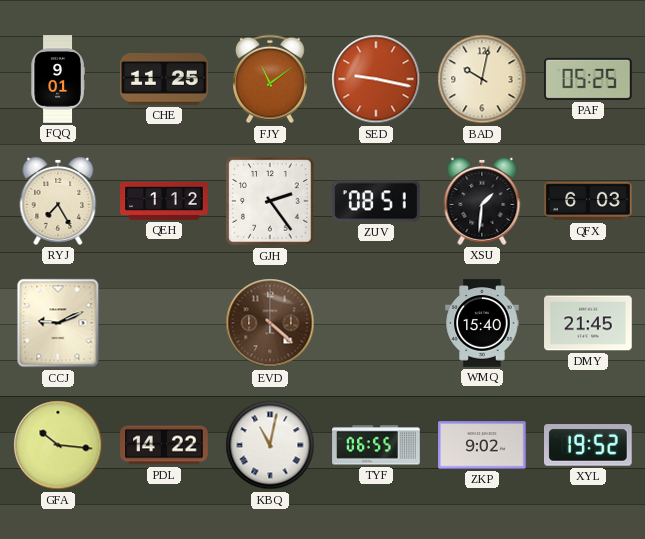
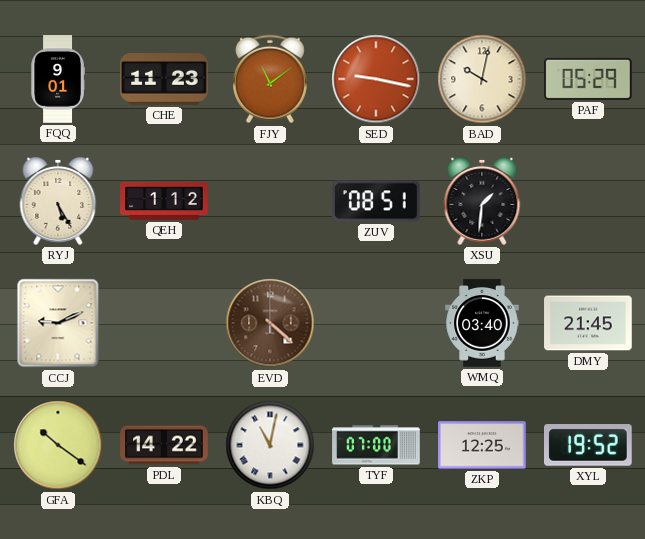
CHE: 11:25 -> 11:23 (164, 79)
PAF: 05:25 -> 05:29 (588, 79)
RYJ: 7:25 -> 5:25 (58, 201)
GJH: 2:24 -> none (270, 201)
QFX: 6:03 -> none (588, 201)
WMQ: 15:40 -> 03:40 (482, 323)
GFA: 10:16 -> 10:21 (58, 445)
TYF: 06:55 -> 07:00 (376, 445)
ZKP: 9:02 -> 12:25 (482, 445)
